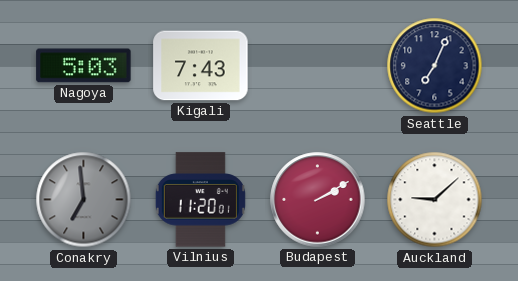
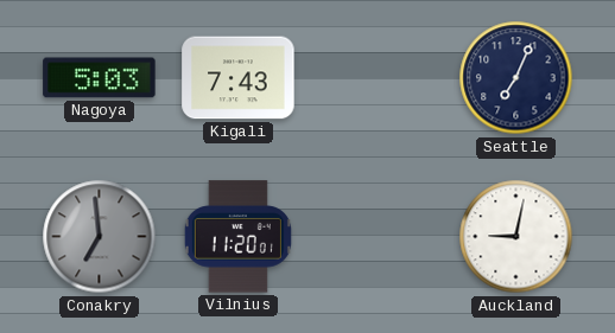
Budapest: 2:10 -> none (318, 200)
Auckland: 9:08 -> 9:02 (516, 237)
